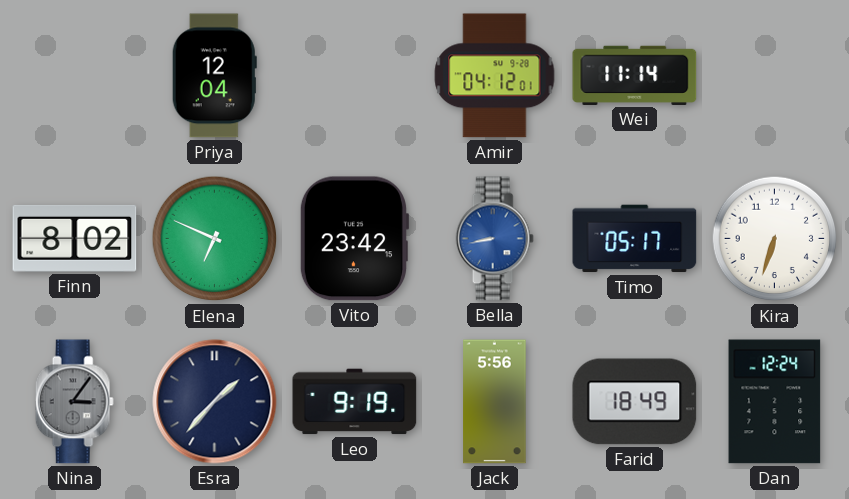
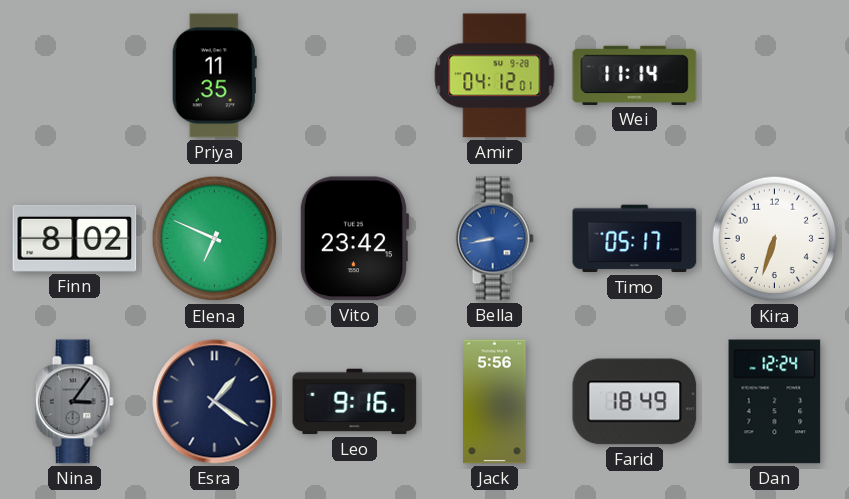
Priya: 12:04 -> 11:35 (214, 76)
Esra: 1:37 -> 1:21 (215, 402)
Leo: 9:19 -> 9:16 (355, 402)
